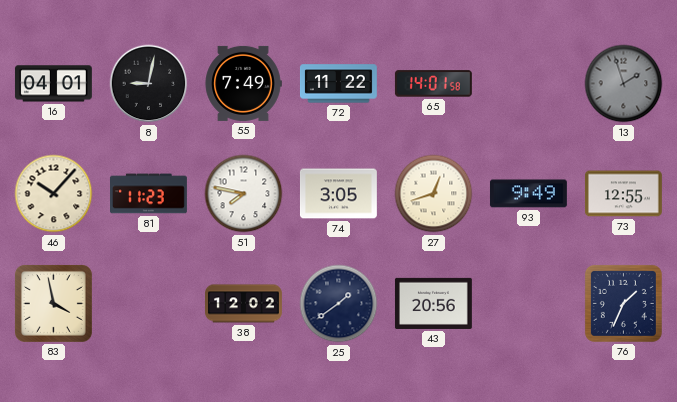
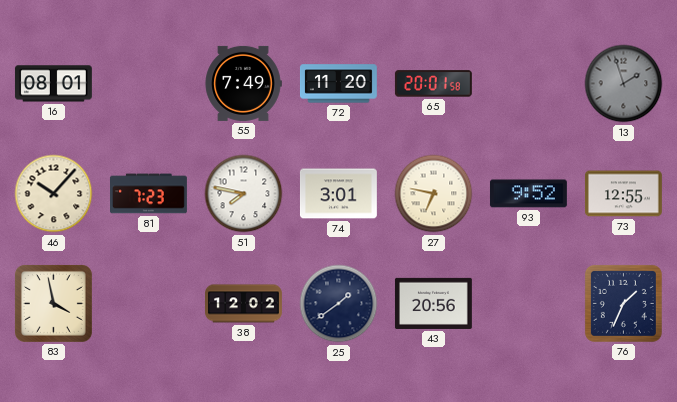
16: 04:01 -> 08:01 (53, 84)
8: 9:02 -> none (149, 84)
72: 11:22 -> 11:20 (338, 84)
65: 14:01 -> 20:01 (433, 84)
81: 11:23 -> 7:23 (149, 194)
74: 3:05 -> 3:01 (338, 194)
27: 12:42 -> 6:47 (434, 194)
93: 9:49 -> 9:52 (528, 194)
